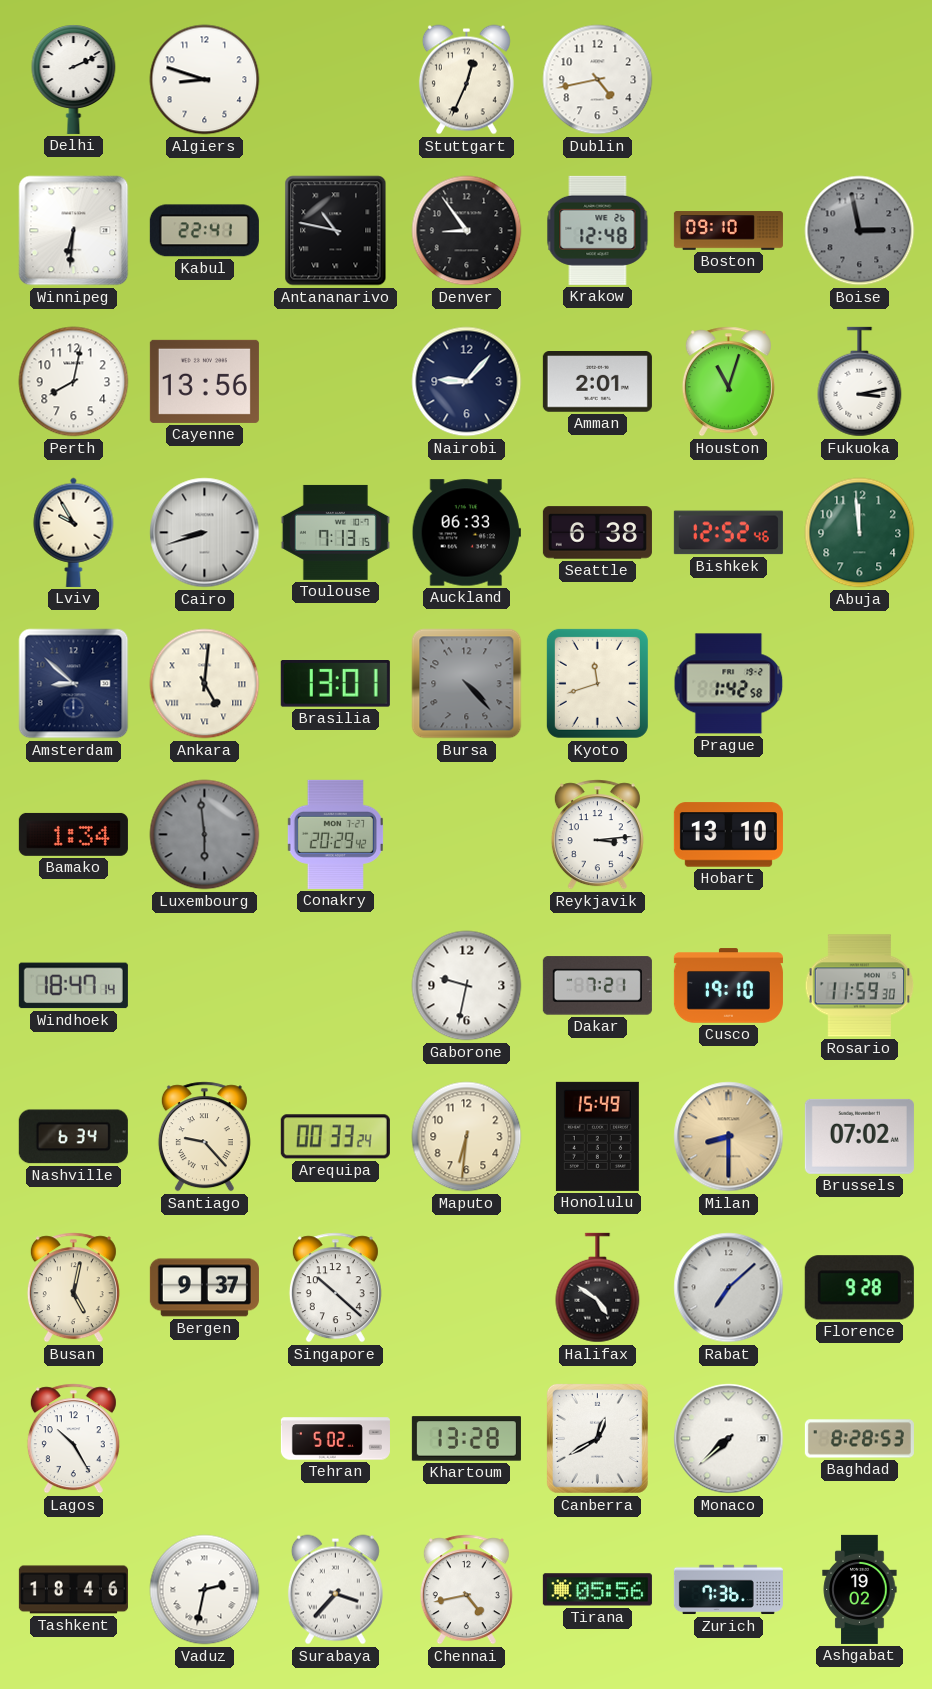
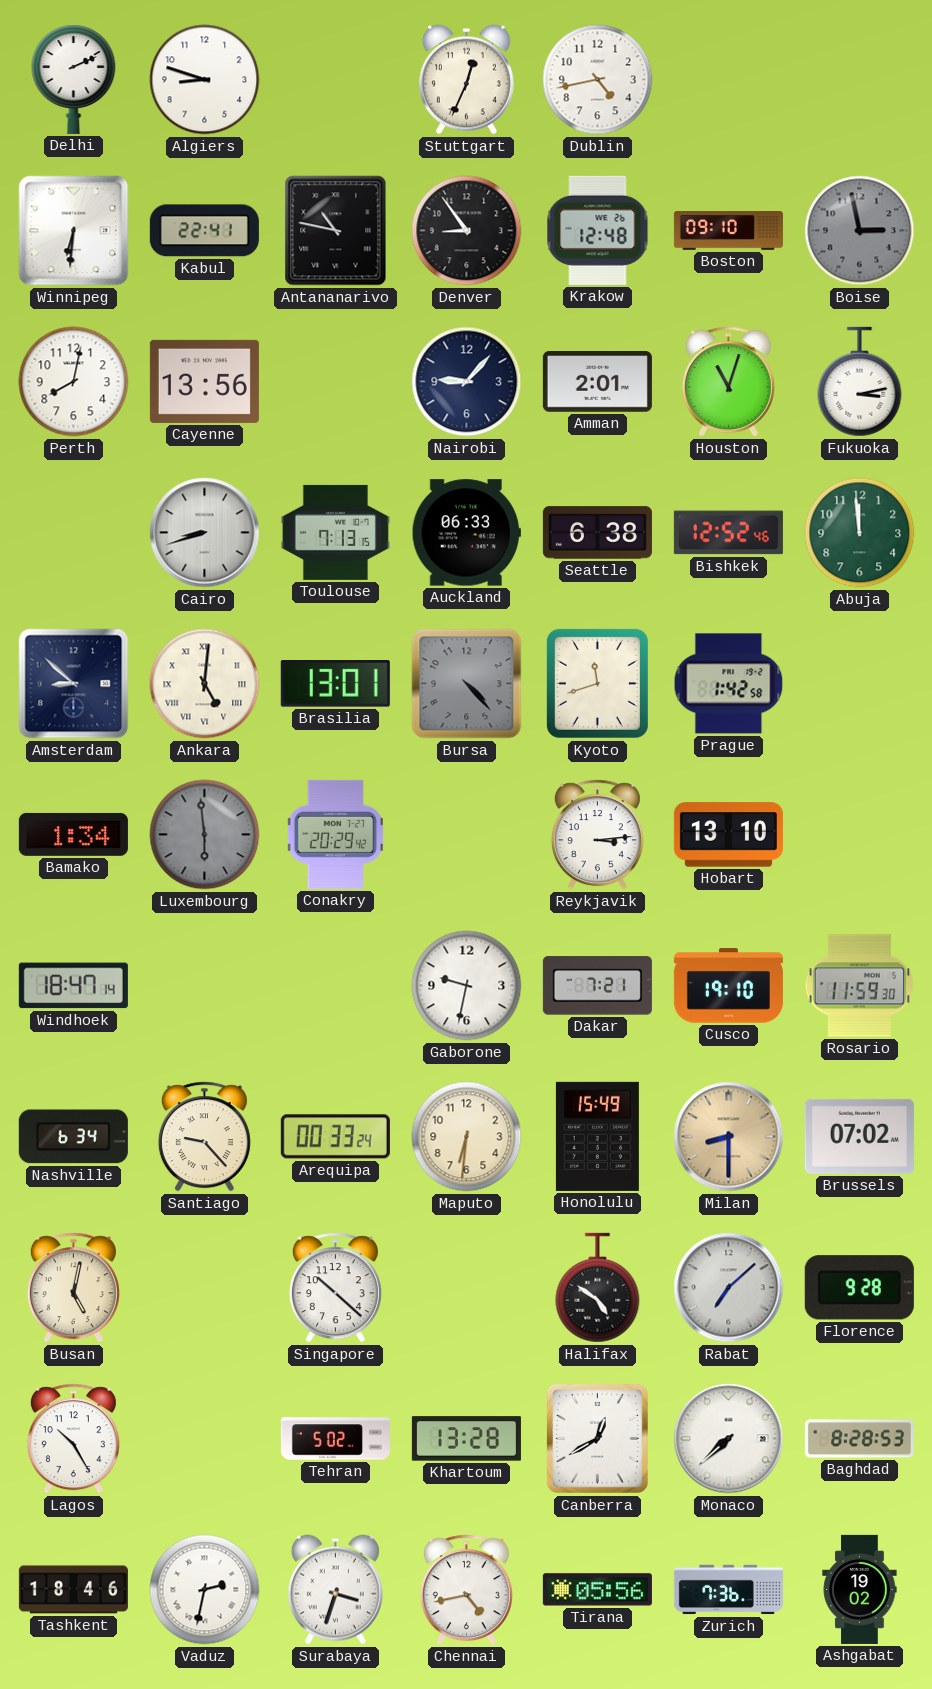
Lviv: 9:55 -> none (74, 532)
Bergen: 9:37 -> none (204, 1288)
Surabaya: 3:37 -> 3:33 (335, 1590)
